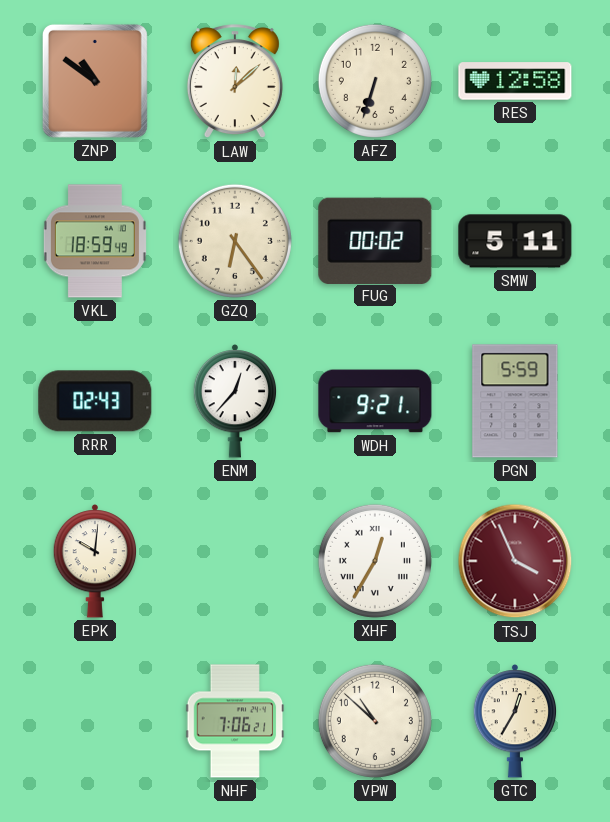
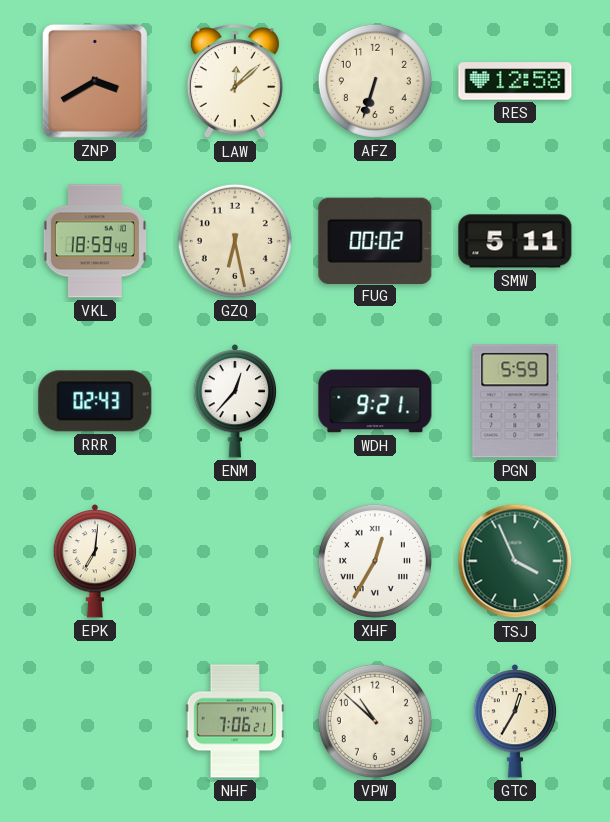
ZNP: 10:51 -> 3:40 (95, 81)
GZQ: 6:24 -> 6:28 (235, 241)
EPK: 10:01 -> 7:01 (95, 561)
TSJ dial: burgundy -> green (515, 561)
